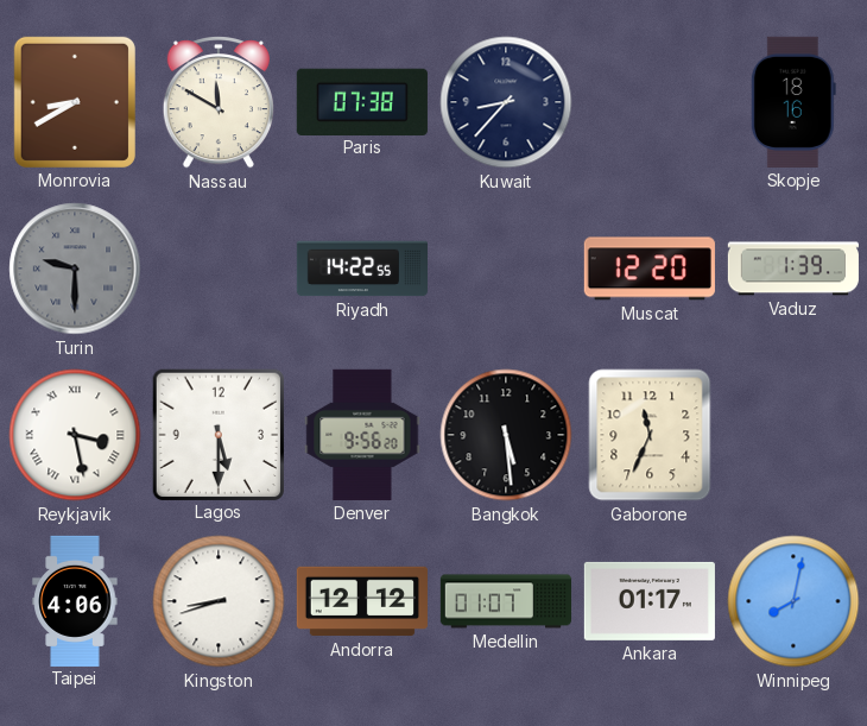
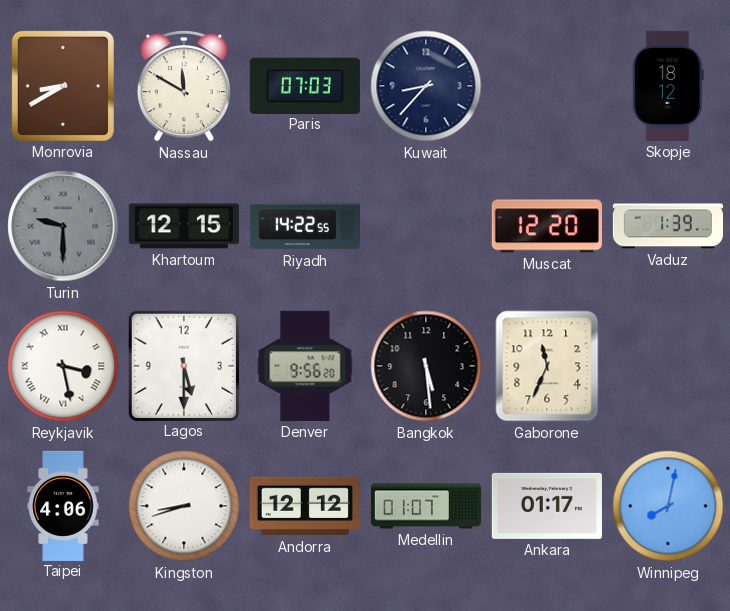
Paris: 07:38 -> 07:03 (305, 85)
Skopje: 18:16 -> 18:12 (668, 86)
Khartoum: none -> 12:15 (184, 226)
